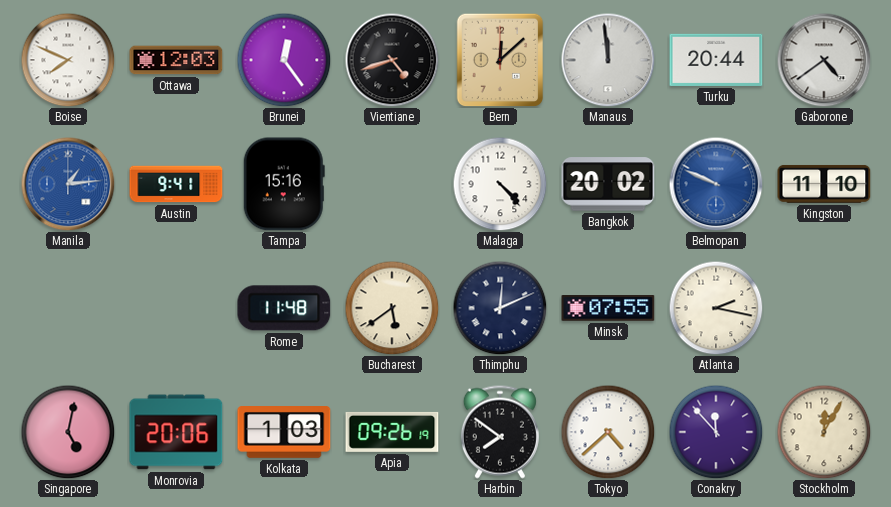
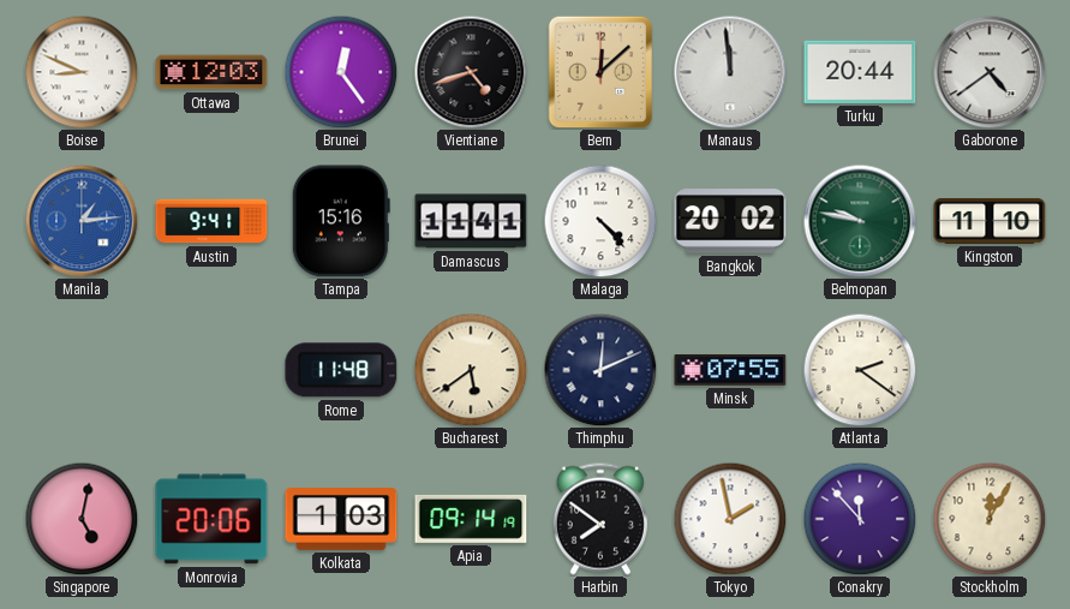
Boise: 7:49 -> 8:49 (82, 72)
Damascus: none -> 11:41 (471, 221)
Belmopan: 9:49 -> 9:47 (860, 221)
Belmopan dial: blue -> green (860, 221)
Atlanta: 2:17 -> 2:21 (860, 370)
Apia: 09:26 -> 09:14 (471, 519)
Tokyo: 4:38 -> 1:58 (730, 519)
